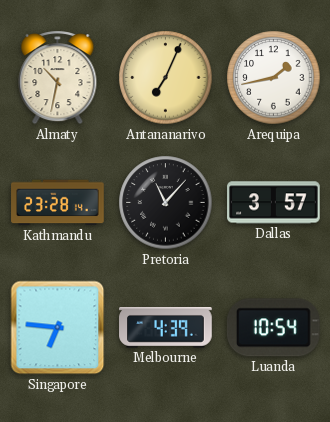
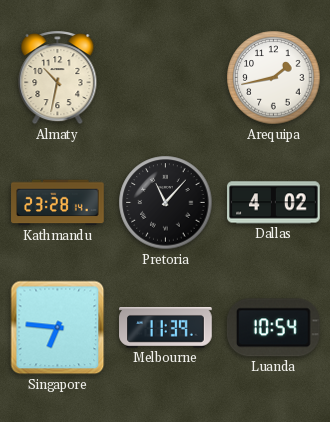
Antananarivo: 7:04 -> none (166, 78)
Dallas: 3:57 -> 4:02 (274, 203)
Melbourne: 4:39 -> 11:39 (166, 328)
